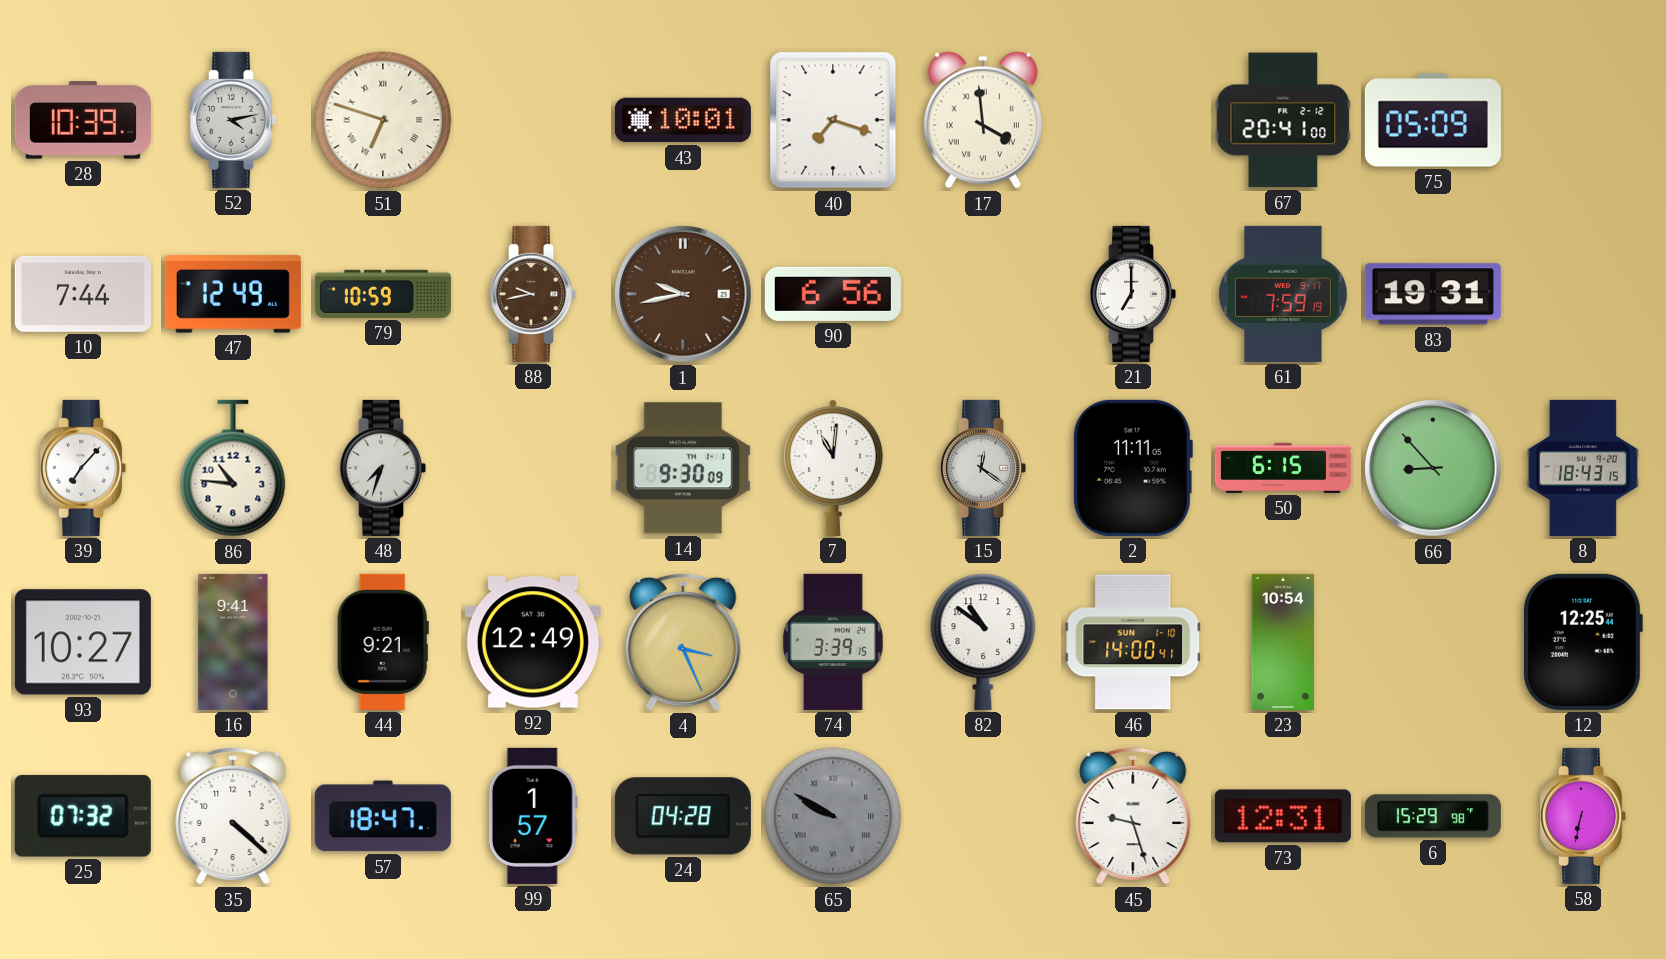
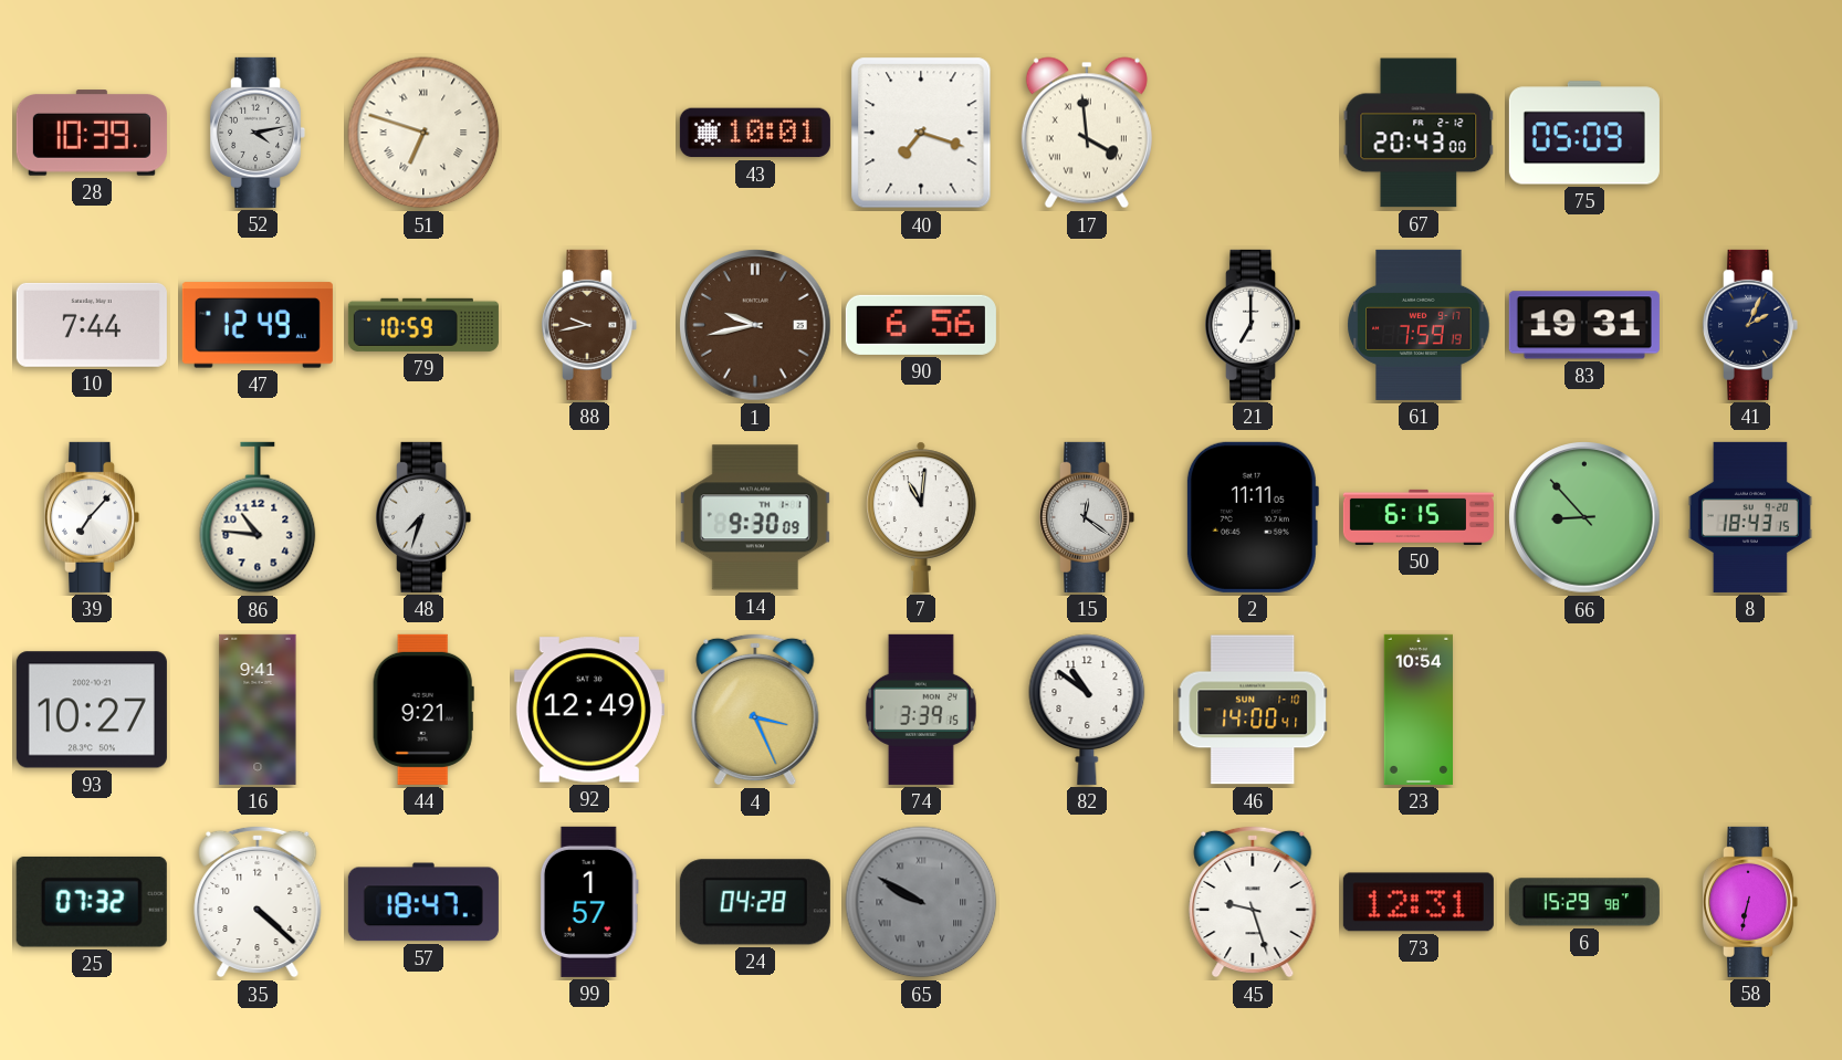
67: 20:41 -> 20:43 (1419, 133)
41: none -> 2:04 (1750, 325)
12: 12:25 -> none (1582, 642)
